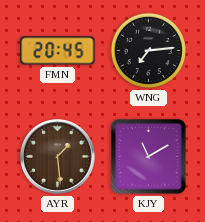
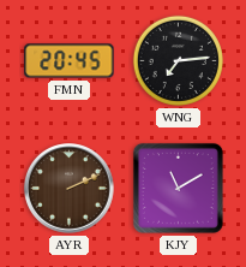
AYR: 1:29 -> 2:11 (70, 189)
